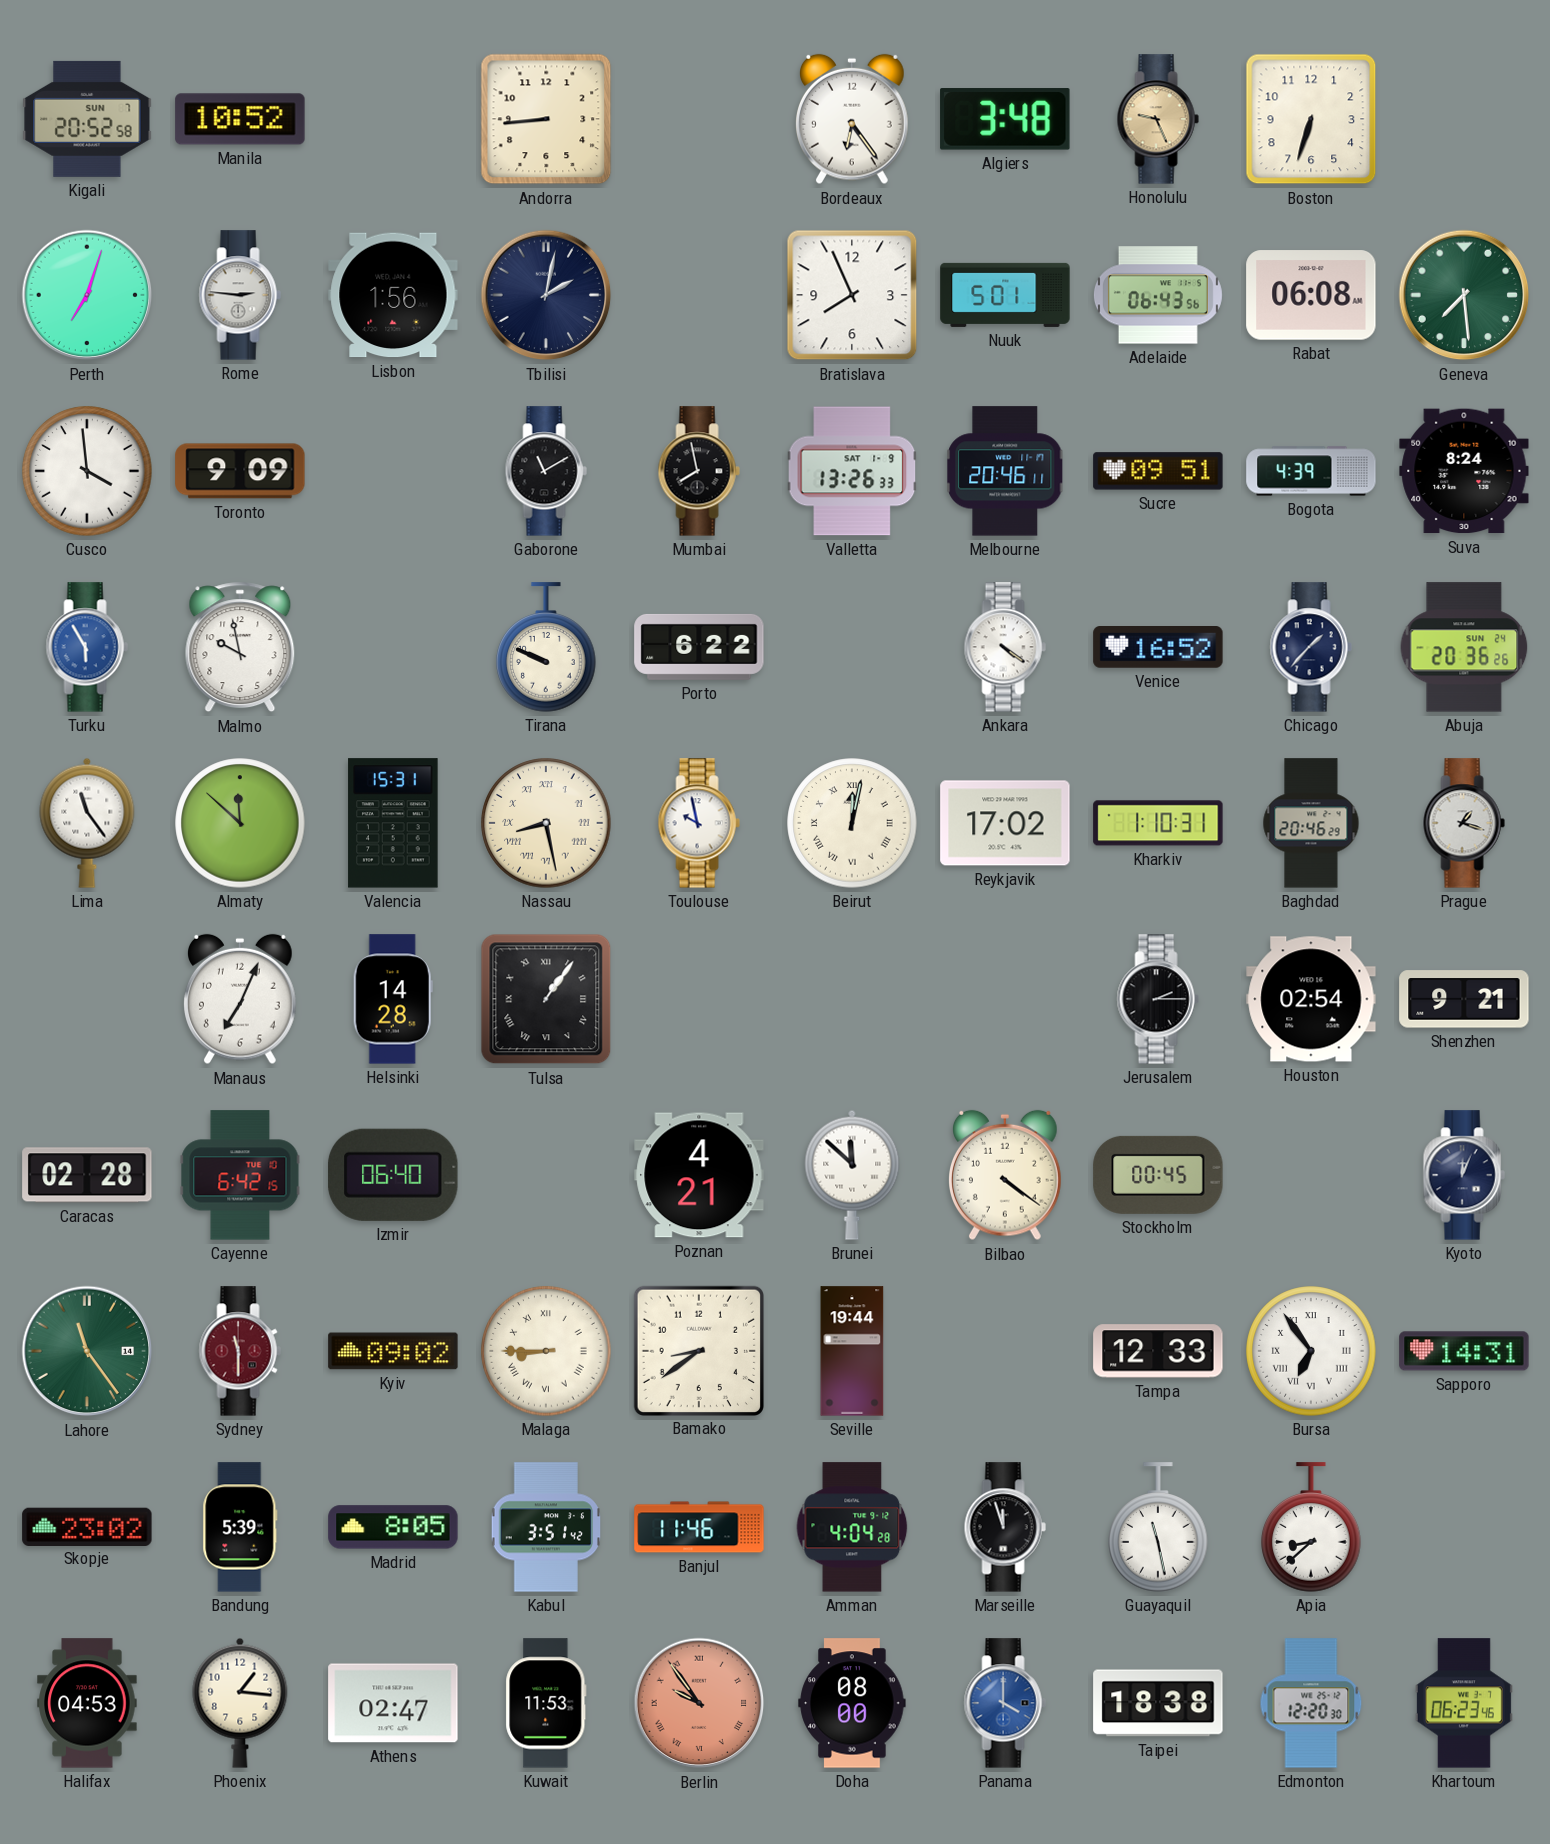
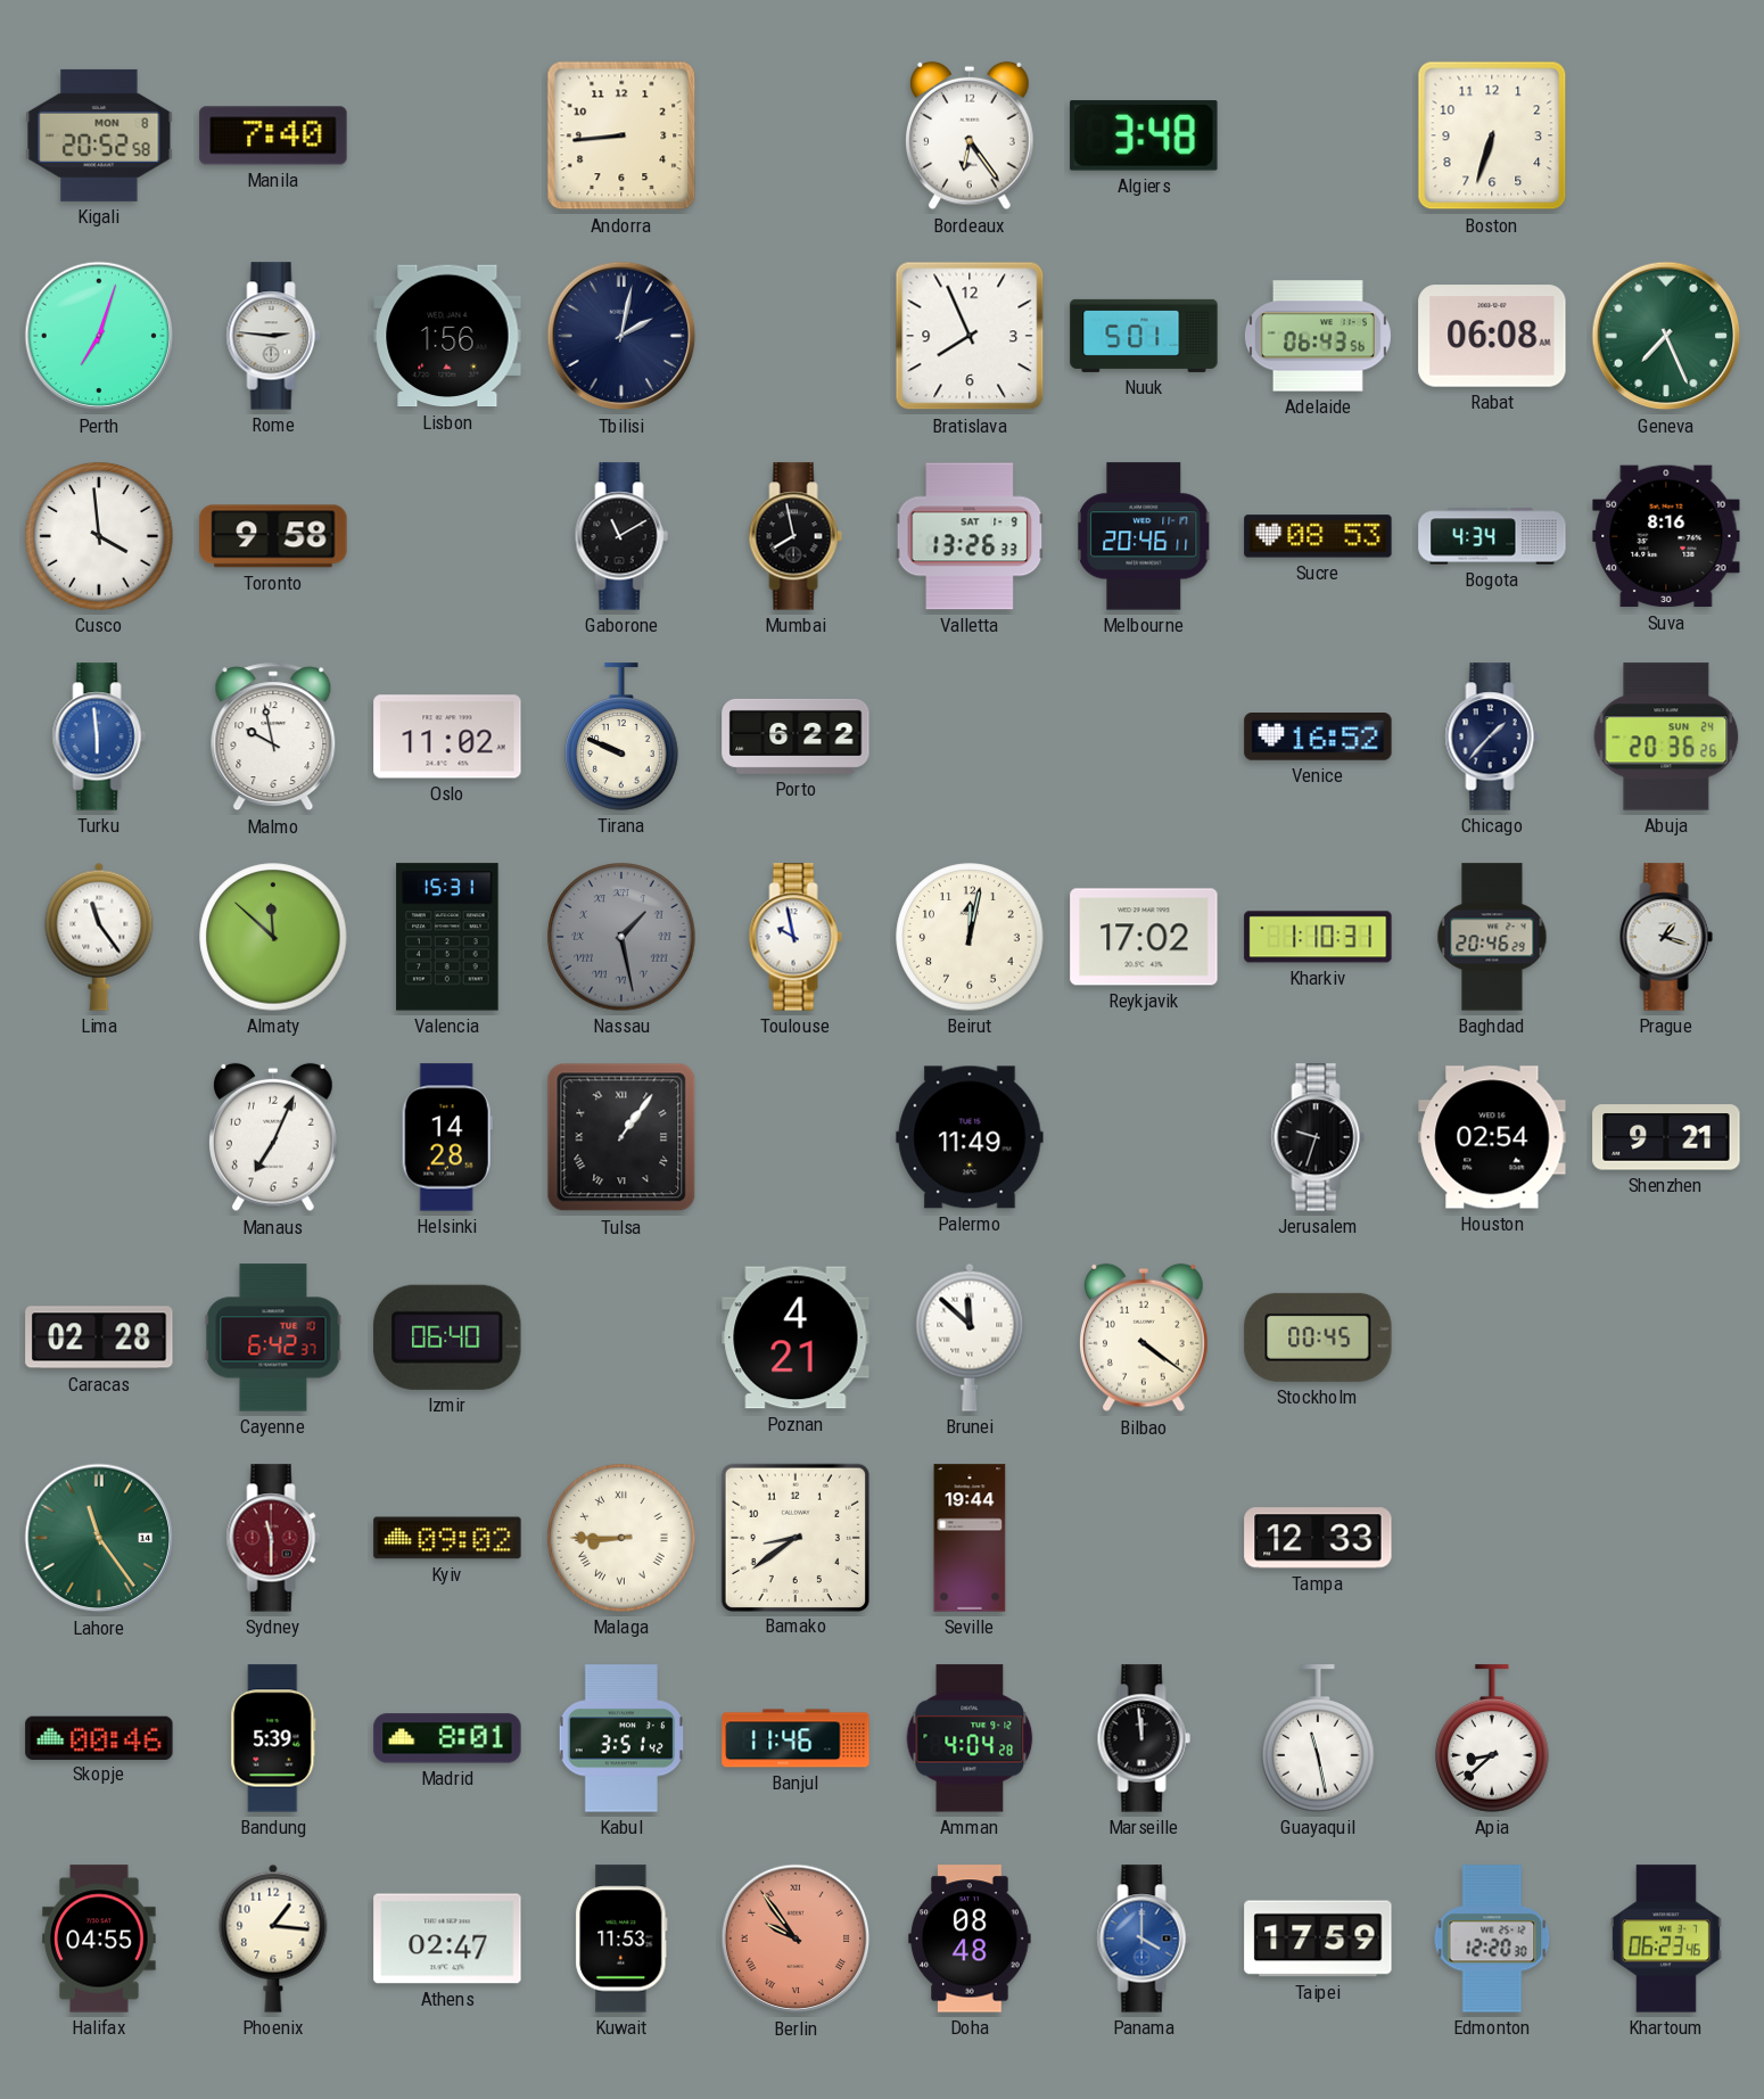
Kigali date: SUN 7 -> MON 8 (99, 135)
Manila: 10:52 -> 7:40 (273, 135)
Honolulu: 9:26 -> none (1158, 119)
Geneva: 7:29 -> 7:26 (1666, 336)
Toronto: 9:09 -> 9:58 (273, 536)
Sucre: 09:51 -> 08:53 (1318, 536)
Bogota: 4:39 -> 4:34 (1492, 536)
Suva: 8:24 -> 8:16 (1666, 536)
Turku: 5:55 -> 5:59 (99, 736)
Oslo: none -> 11:02 (447, 736)
Ankara: 4:21 -> none (1005, 647)
Nassau: 8:28 -> 1:28 (621, 937)
Nassau dial: cream -> grey (621, 937)
Beirut numerals: Roman -> Arabic (970, 937)
Palermo: none -> 11:49 (970, 1137)
Jerusalem: 2:15 -> 9:33 (1318, 1137)
Cayenne: 6:42:15 -> 6:42:37 (273, 1337)
Kyoto: 12:04 -> none (1464, 1175)
Bursa: 6:54 -> none (1311, 1351)
Sapporo: 14:31 -> none (1464, 1351)
Skopje: 23:02 -> 00:46 (99, 1737)
Madrid: 8:05 -> 8:01 (447, 1738)
Marseille: 11:57 -> 11:59 (1144, 1738)
Halifax: 04:53 -> 04:55 (99, 1939)
Doha: 08:00 -> 08:48 (970, 1939)
Taipei: 18:38 -> 17:59 (1318, 1939)
